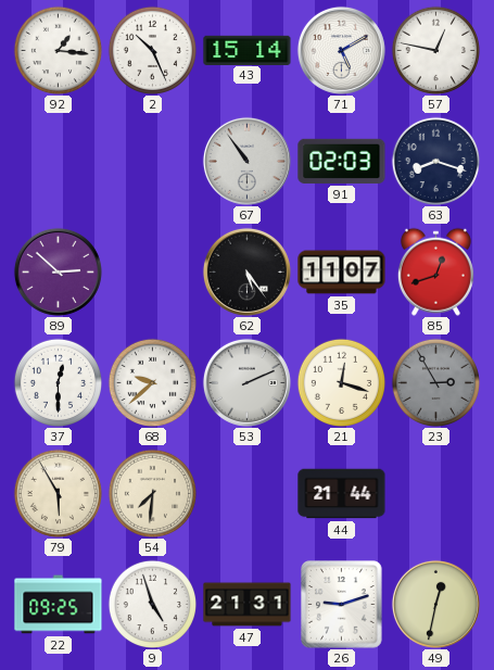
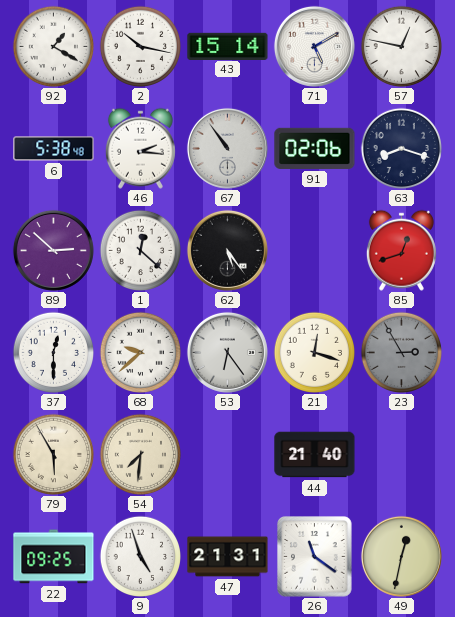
92: 1:16 -> 1:20 (53, 46)
2: 10:26 -> 10:17 (140, 46)
6: none -> 5:38 (54, 149)
46: none -> 2:16 (140, 148)
91: 02:03 -> 02:06 (315, 148)
1: none -> 12:22 (140, 250)
35: 11:07 -> none (342, 273)
53: 2:11 -> 6:24 (227, 352)
44: 21:44 -> 21:40 (315, 455)
26: 9:12 -> 11:21 (315, 557)
